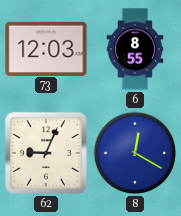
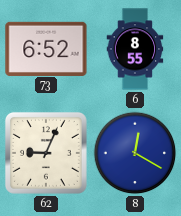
73: 12:03 -> 6:52 (46, 48)
